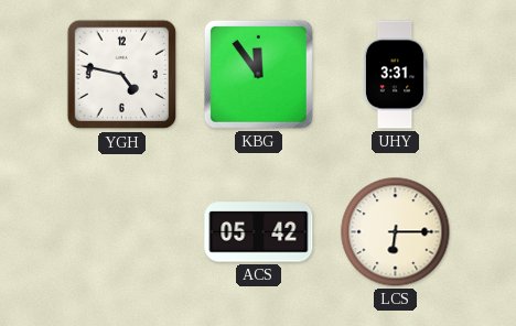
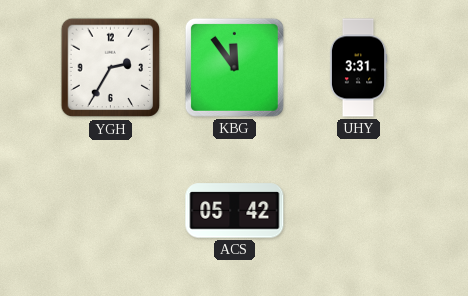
YGH: 4:47 -> 2:35 (111, 68)
LCS: 6:15 -> none (396, 232)
